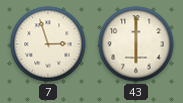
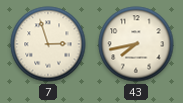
43: 6:00 -> 7:43 (136, 44)
